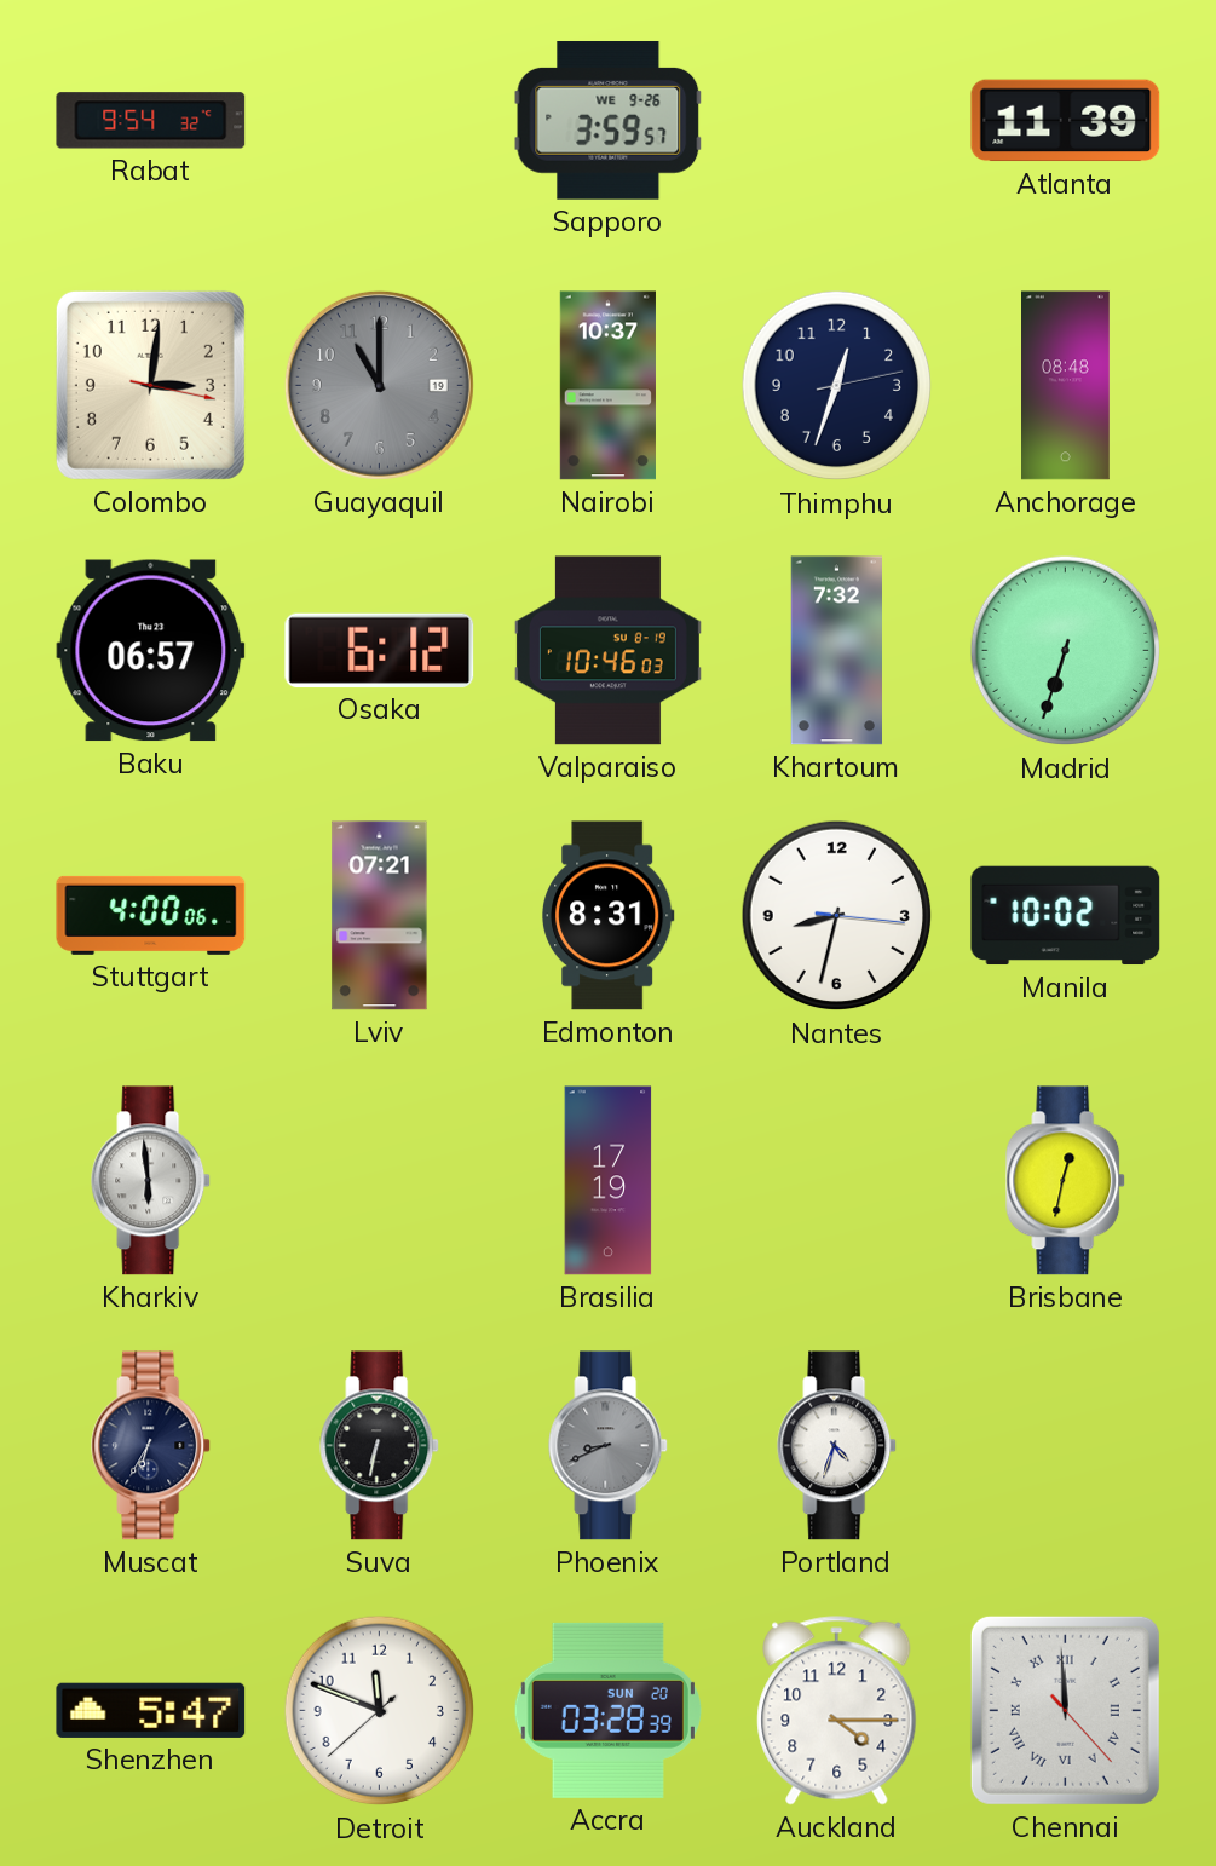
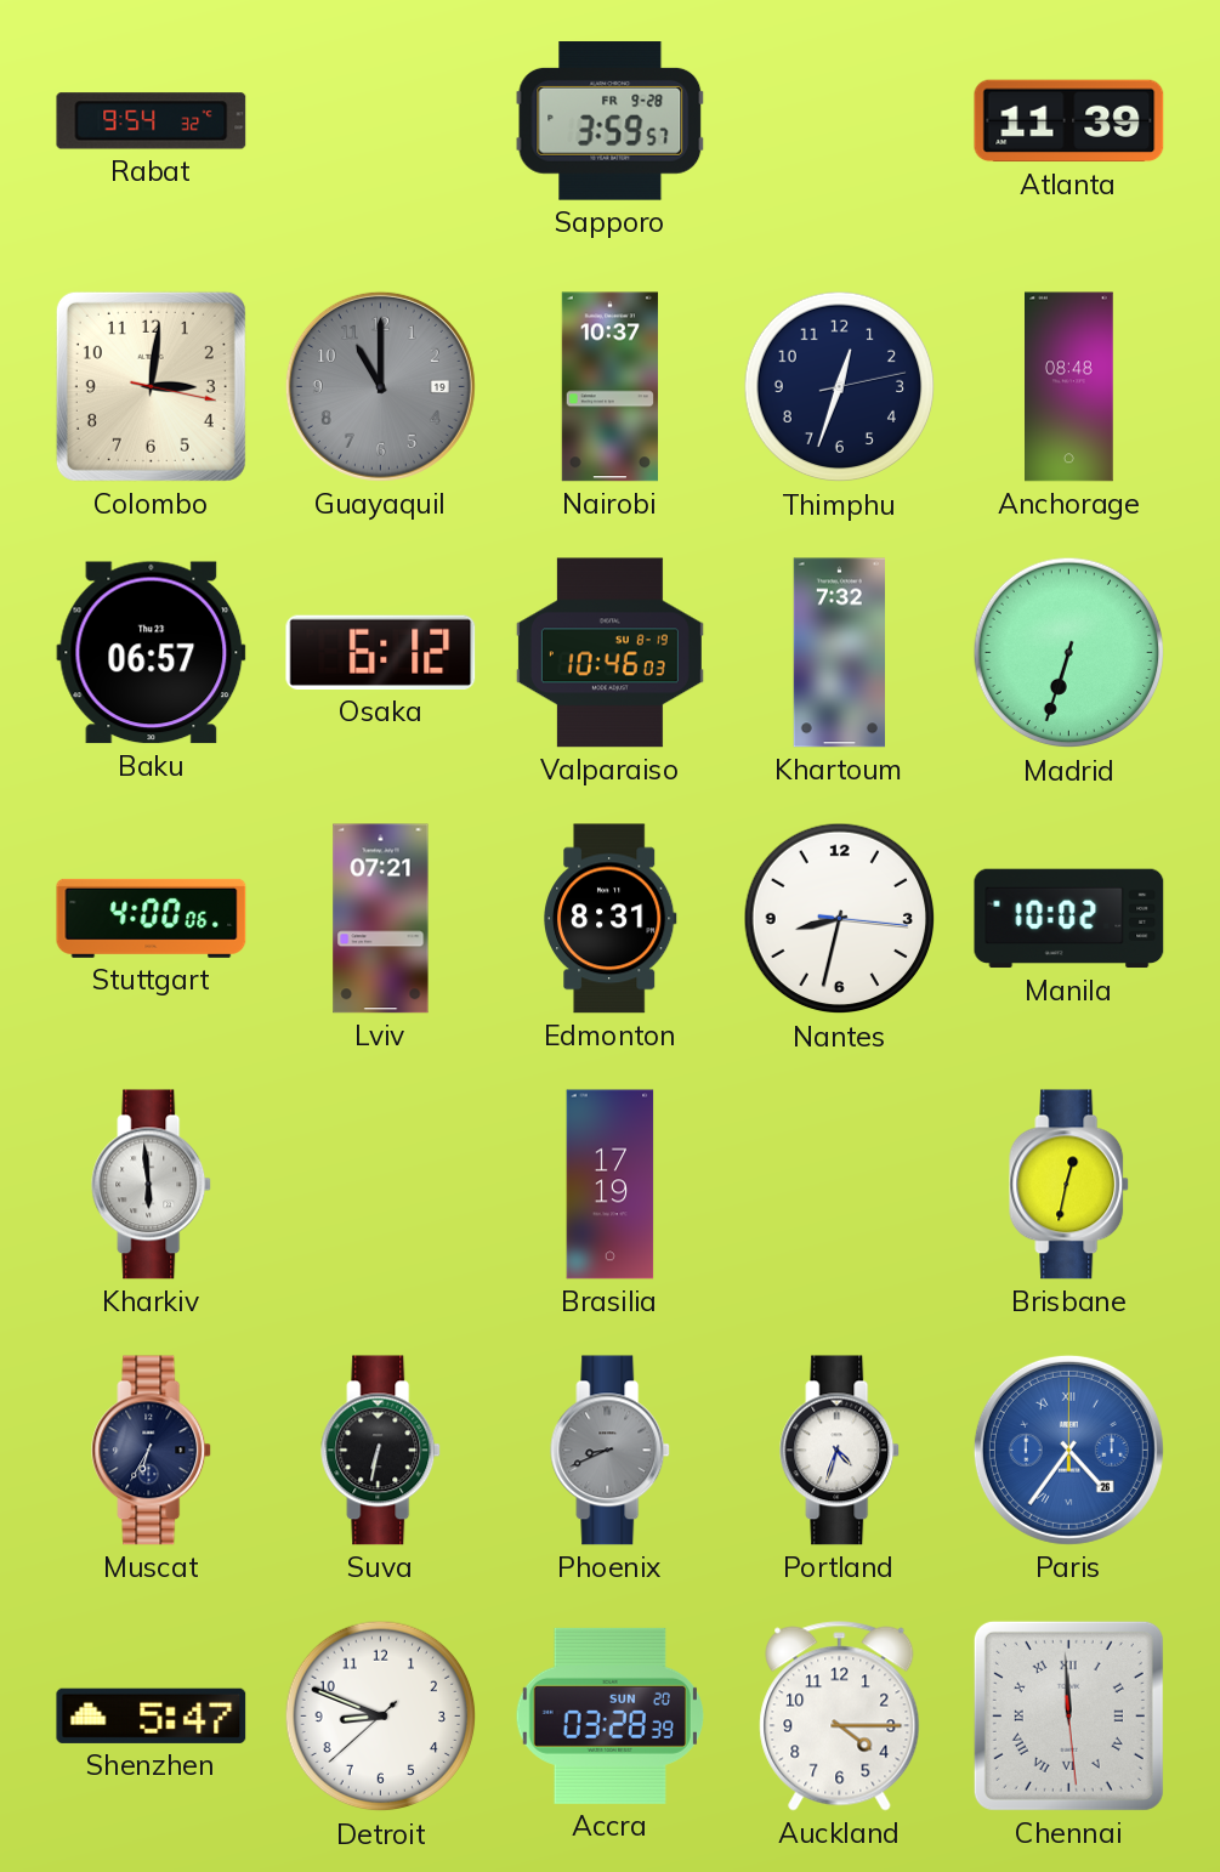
Sapporo date: WE 9-26 -> FR 9-28 (611, 121)
Paris: none -> 4:36 (1068, 1450)
Detroit: 11:48 -> 8:48 (381, 1717)
Chennai: 11:59:23 -> 11:59:29 (1068, 1715)
